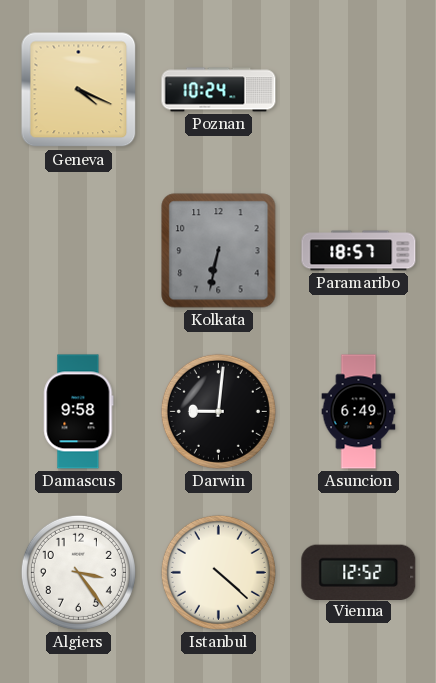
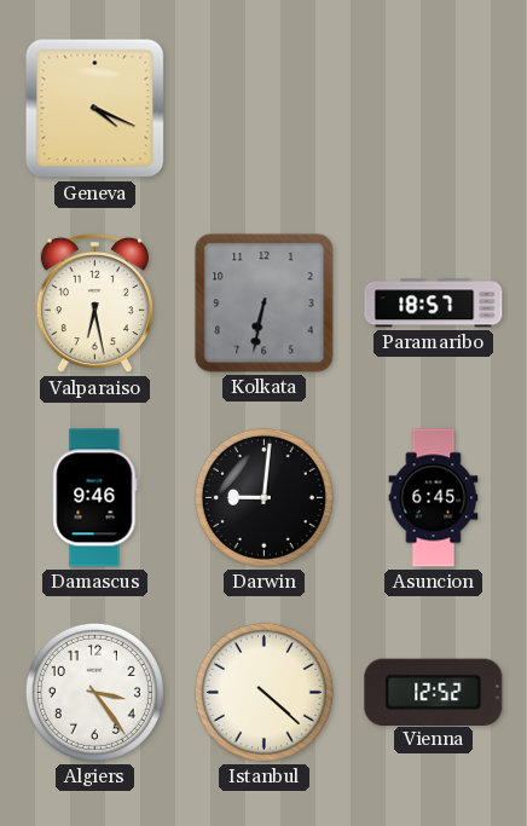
Poznan: 10:24 -> none (219, 90)
Valparaiso: none -> 6:28 (94, 304)
Damascus: 9:58 -> 9:46 (95, 498)
Asuncion: 6:49 -> 6:45 (434, 498)
